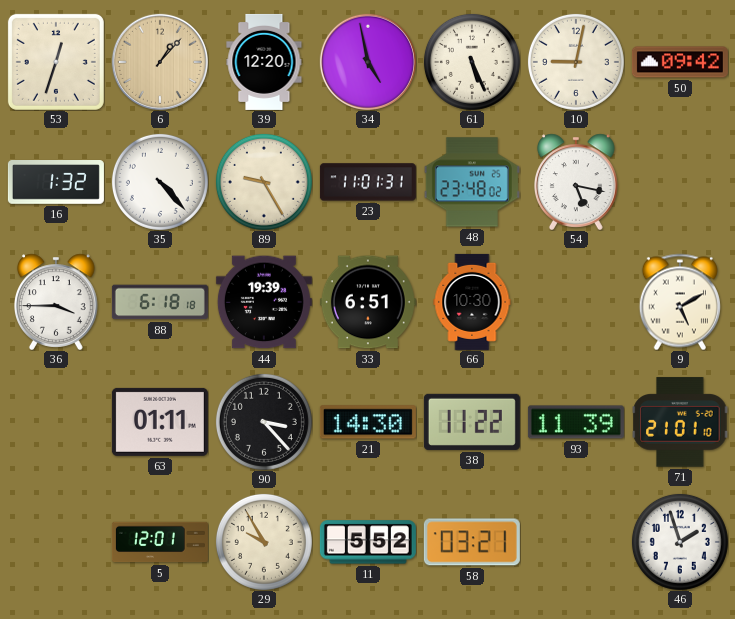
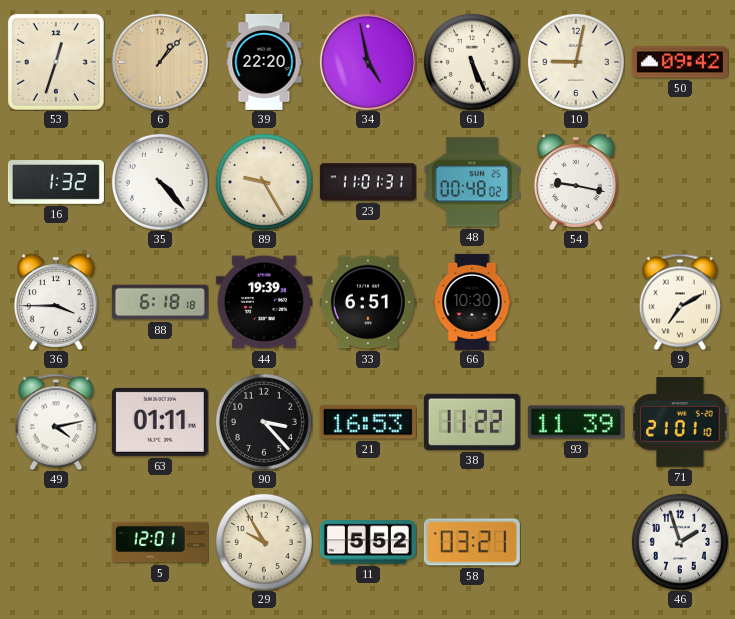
39: 12:20 -> 22:20 (264, 62)
48: 23:48 -> 00:48 (472, 182)
54: 5:17 -> 9:17 (577, 182)
9: 5:10 -> 7:10 (680, 302)
49: none -> 4:13 (56, 422)
21: 14:30 -> 16:53 (368, 422)
